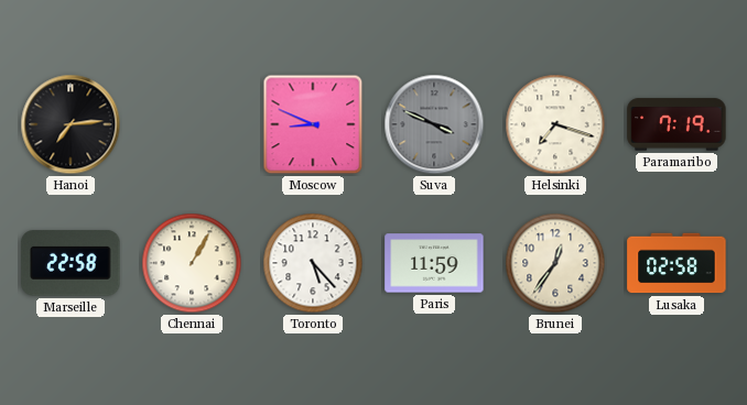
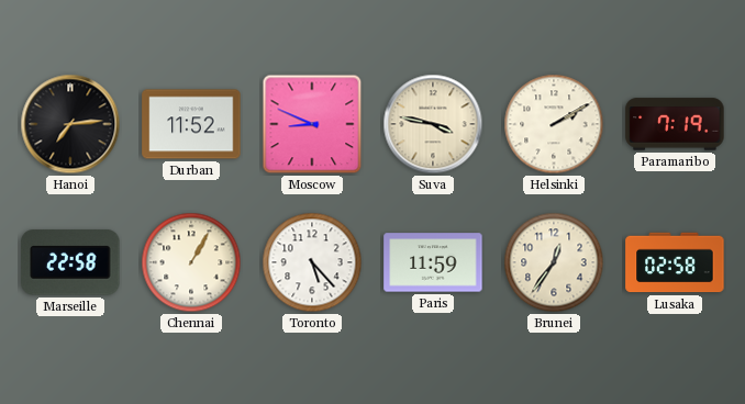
Durban: none -> 11:52 (191, 124)
Suva: 3:49 -> 3:47 (433, 124)
Suva dial: grey -> cream (433, 124)
Helsinki: 7:18 -> 2:10 (554, 124)
